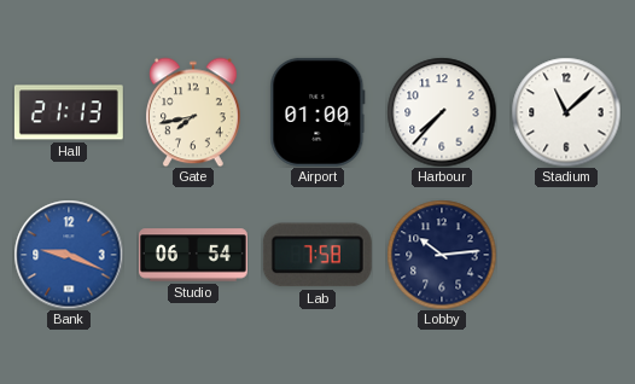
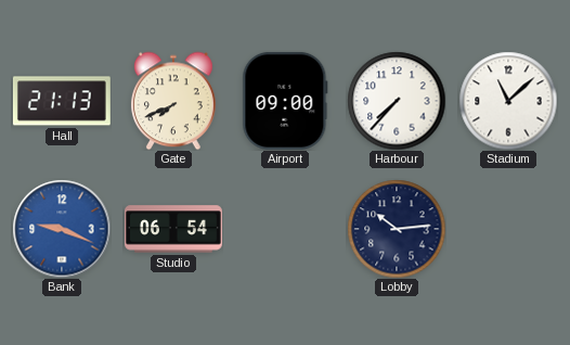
Gate: 7:43 -> 7:41 (174, 101)
Airport: 01:00 -> 09:00 (285, 101)
Lab: 7:58 -> none (317, 255)
